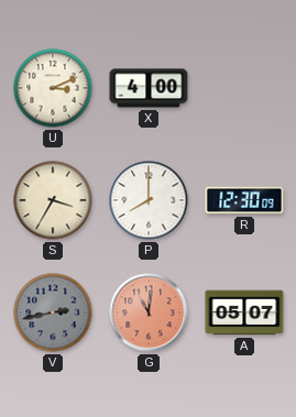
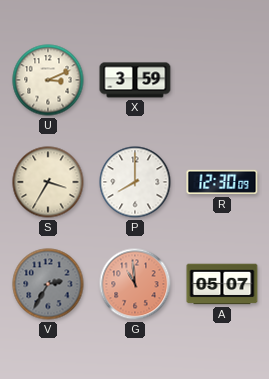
X: 4:00 -> 3:59 (135, 80)
V: 2:43 -> 2:35 (48, 284)
G: 11:01 -> 10:59 (135, 284)
